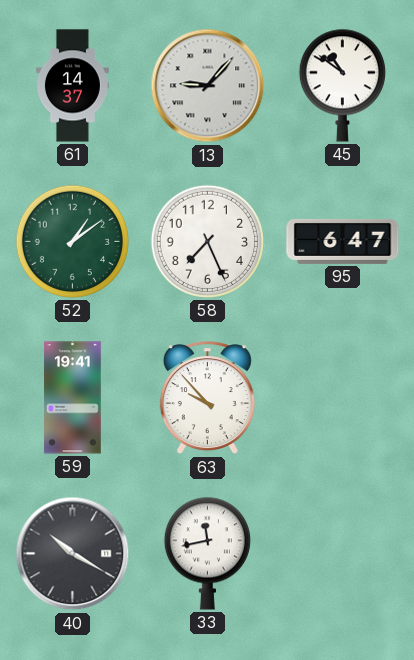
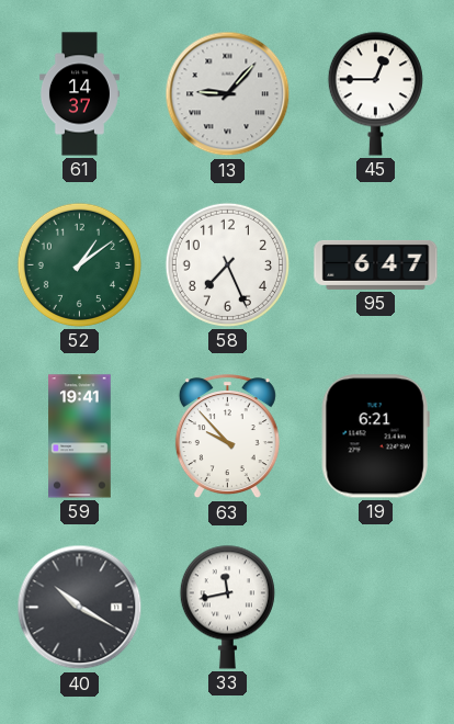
45: 10:51 -> 12:45 (375, 93)
19: none -> 6:21 (375, 437)
